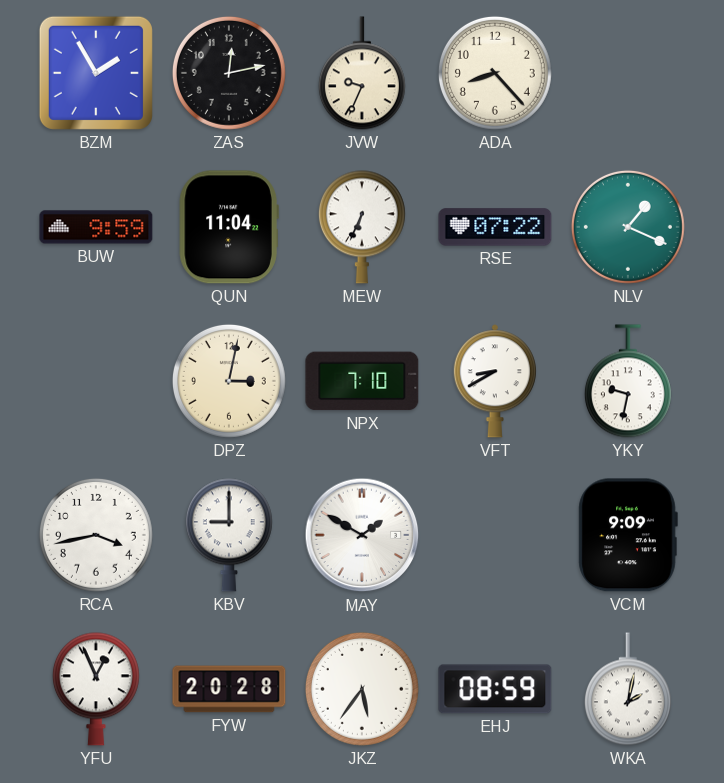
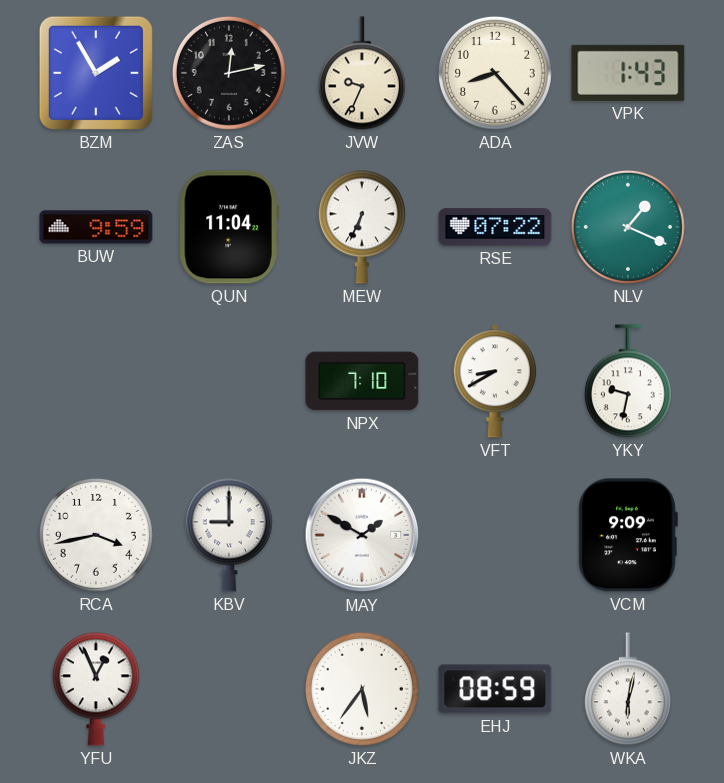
VPK: none -> 1:43 (628, 73)
DPZ: 3:02 -> none (229, 381)
FYW: 20:28 -> none (229, 689)
WKA: 2:02 -> 6:02 (628, 689)
